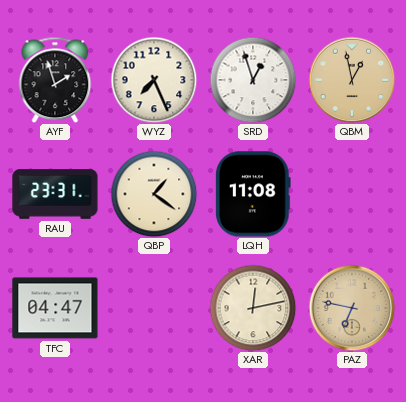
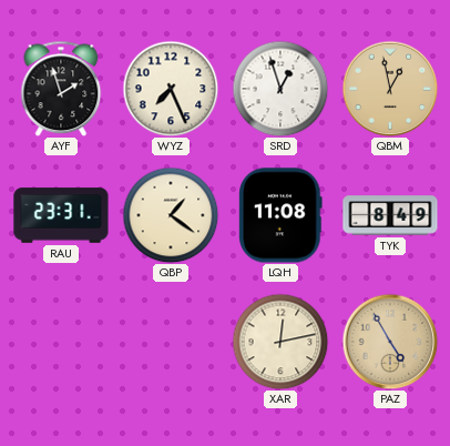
TYK: none -> 8:49 (390, 215)
TFC: 04:47 -> none (55, 308)
PAZ: 6:47 -> 4:55 (390, 342)
